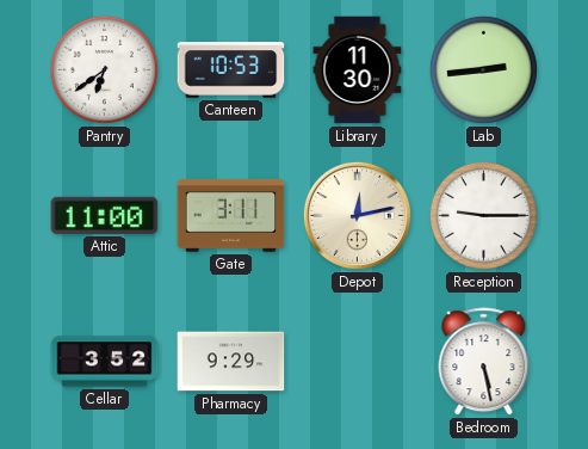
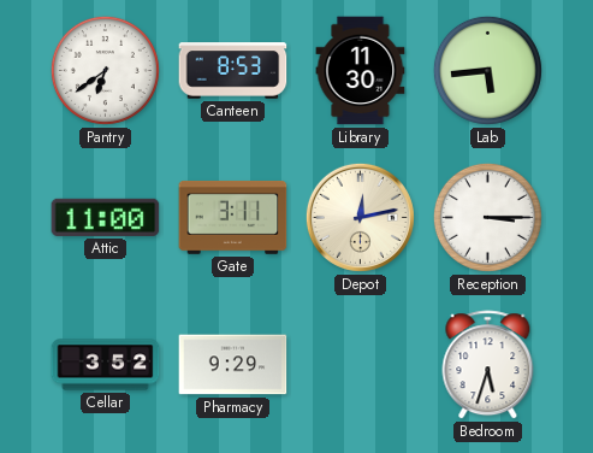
Canteen: 10:53 -> 8:53 (233, 71)
Lab: 2:44 -> 5:44 (487, 70)
Reception: 9:15 -> 3:15 (487, 217)
Bedroom: 5:28 -> 5:33 (488, 365)
